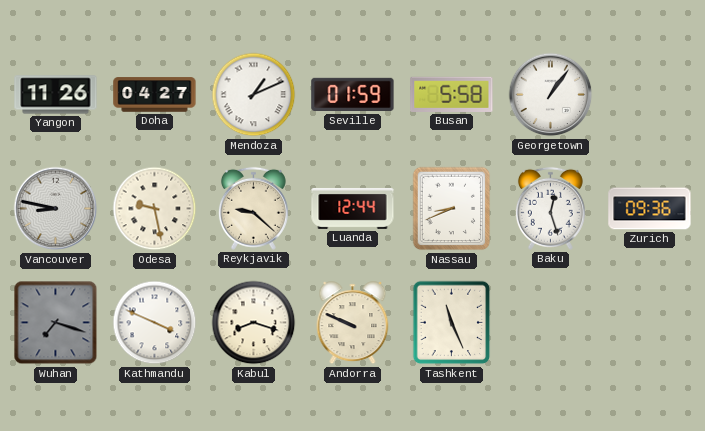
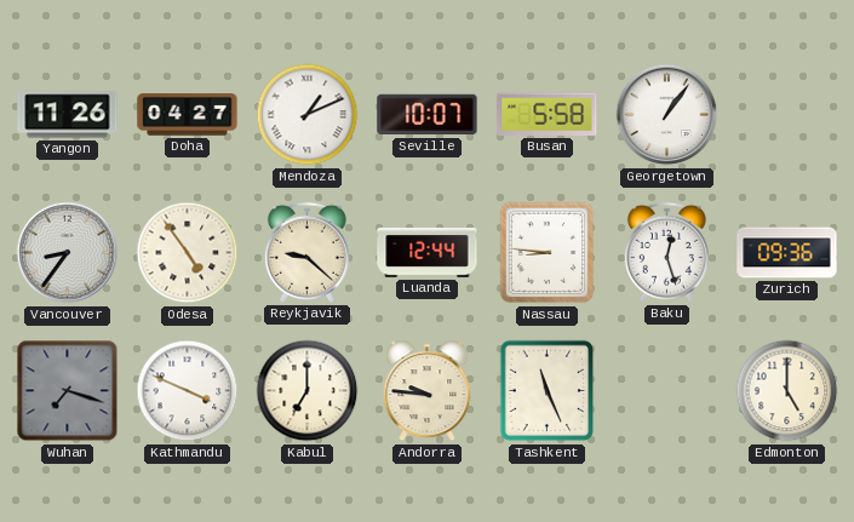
Seville: 01:59 -> 10:07 (428, 115)
Vancouver: 8:47 -> 8:36 (68, 253)
Odesa: 9:28 -> 4:54 (188, 253)
Nassau: 8:41 -> 8:46 (548, 253)
Kabul: 8:18 -> 7:00 (308, 391)
Andorra: 9:49 -> 9:46 (428, 391)
Edmonton: none -> 5:00 (787, 391)
